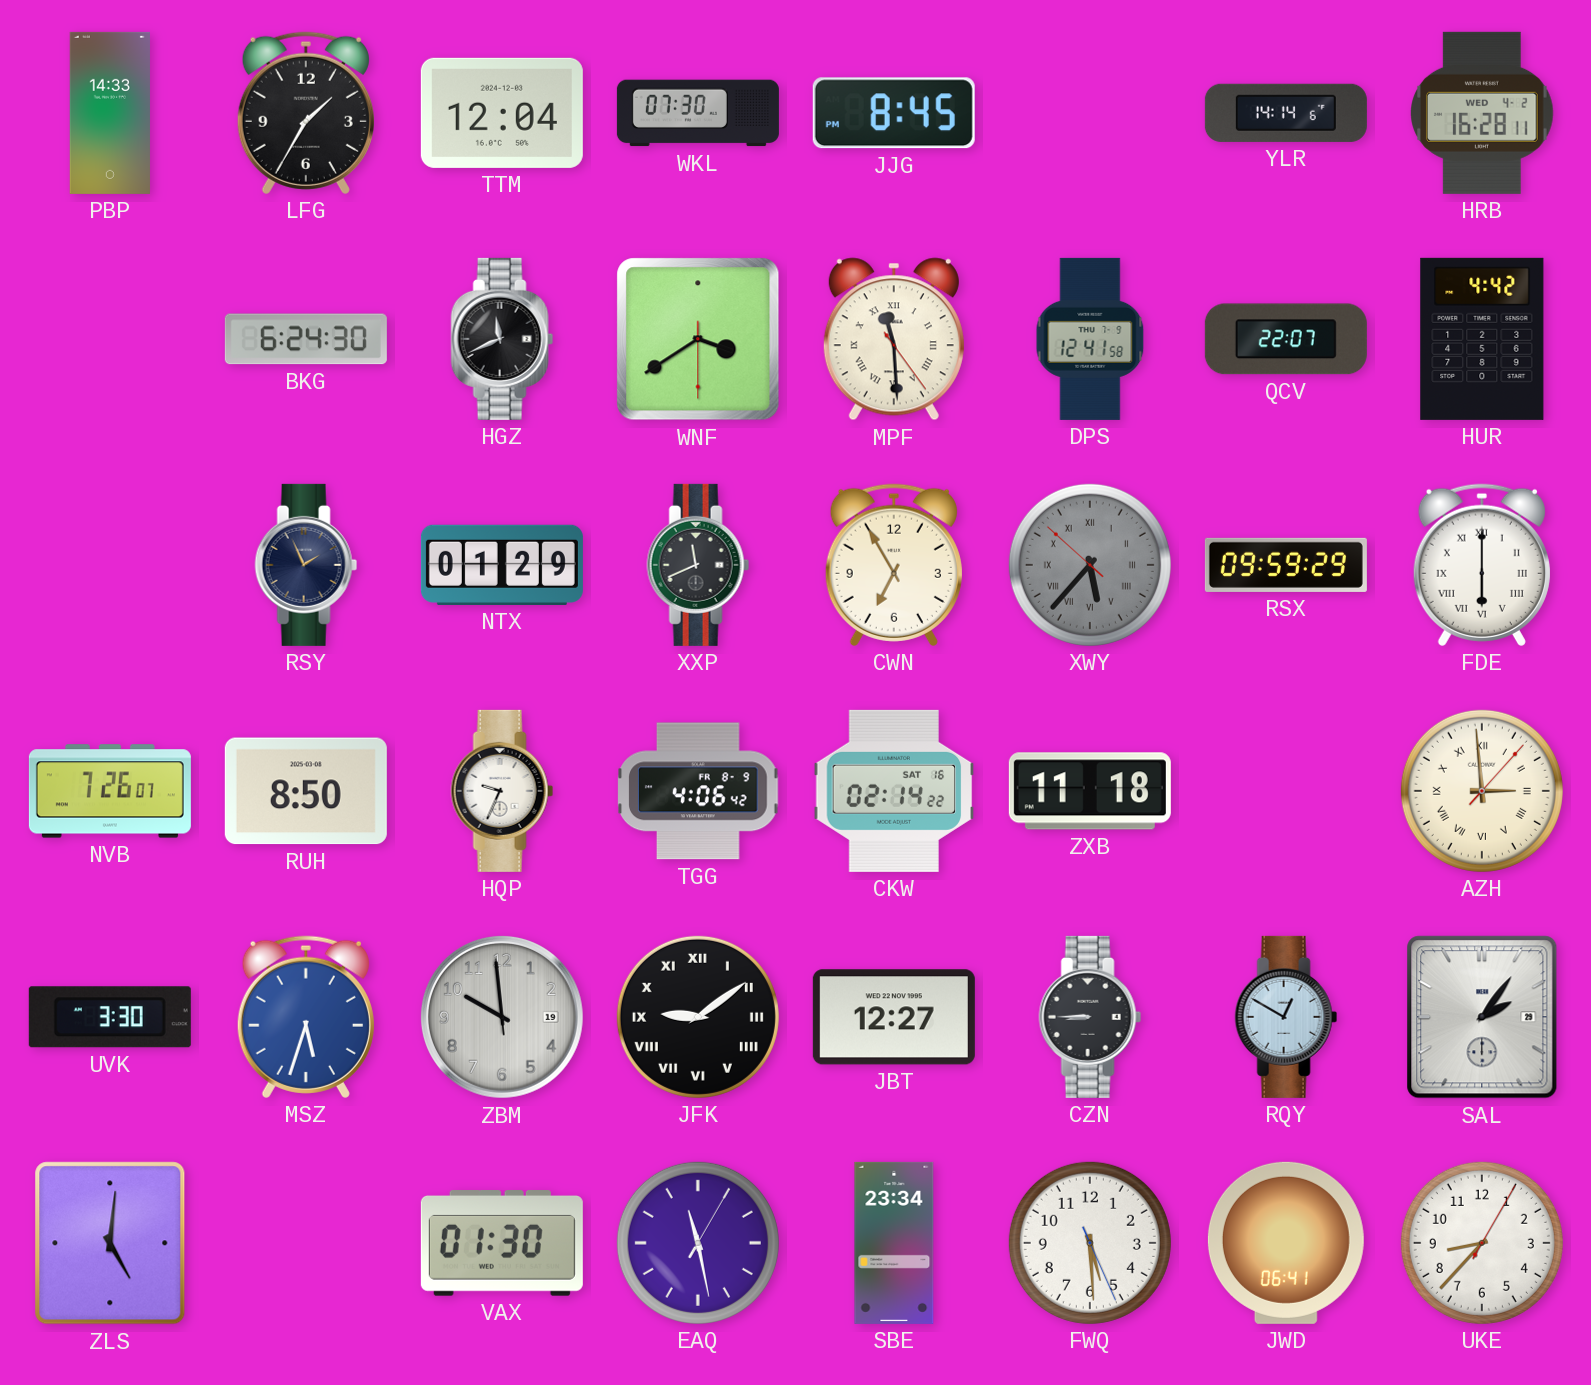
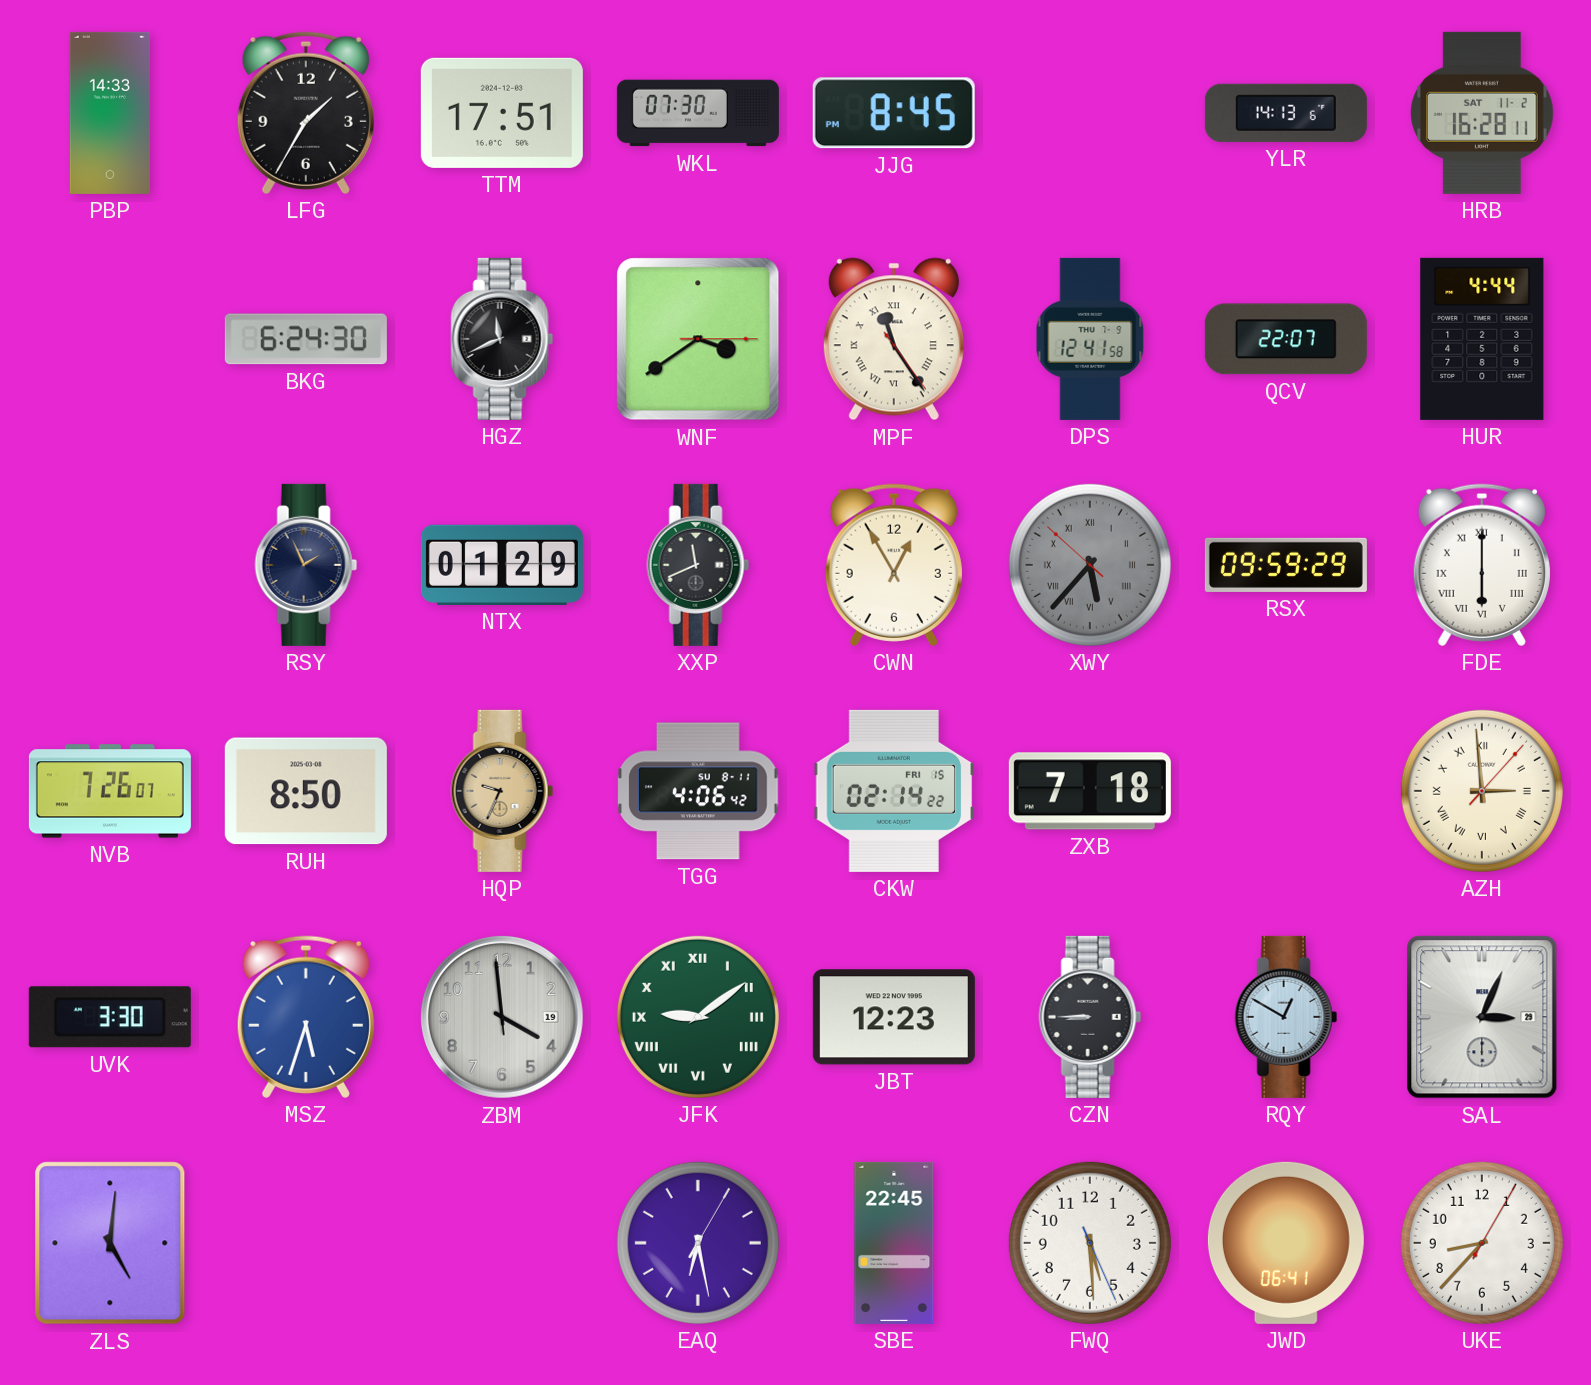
TTM: 12:04 -> 17:51 (502, 113)
YLR: 14:14 -> 14:13 (1286, 113)
HRB date: WED 4-2 -> SAT 11-2 (1483, 113)
WNF: 3:39:30 -> 3:39:15 (698, 339)
MPF: 11:29 -> 11:24 (894, 339)
HUR: 4:42 -> 4:44 (1482, 339)
CWN: 6:55 -> 12:55 (894, 565)
HQP dial: white -> champagne (502, 791)
TGG date: FR 8-9 -> SU 8-11 (698, 791)
CKW date: SAT 16 -> FRI 15 (894, 791)
ZXB: 11:18 -> 7:18 (1090, 791)
ZBM: 9:58 -> 3:58 (502, 1017)
JFK dial: black -> green (698, 1017)
JBT: 12:27 -> 12:23 (894, 1017)
SAL: 2:06 -> 3:04 (1482, 1017)
VAX: 01:30 -> none (502, 1244)
EAQ: 11:28 -> 6:28 (698, 1243)
SBE: 23:34 -> 22:45 (894, 1243)
